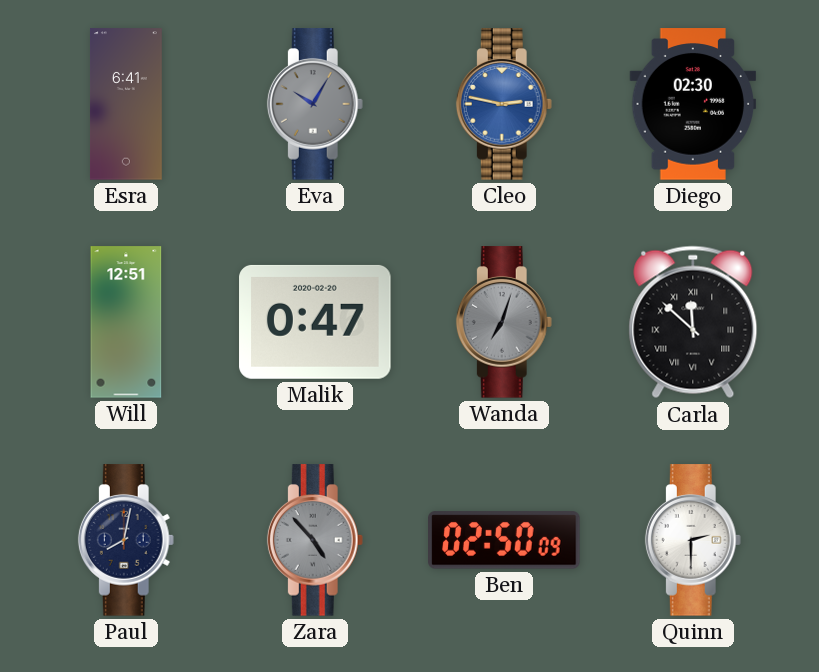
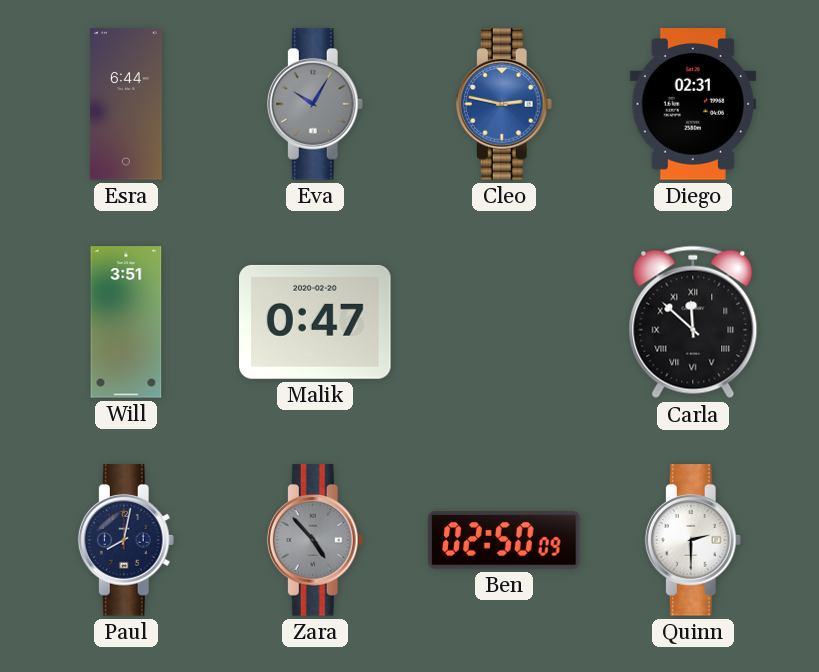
Esra: 6:41 -> 6:44 (126, 104)
Diego: 02:30 -> 02:31 (693, 104)
Will: 12:51 -> 3:51 (126, 322)
Wanda: 7:03 -> none (504, 322)
